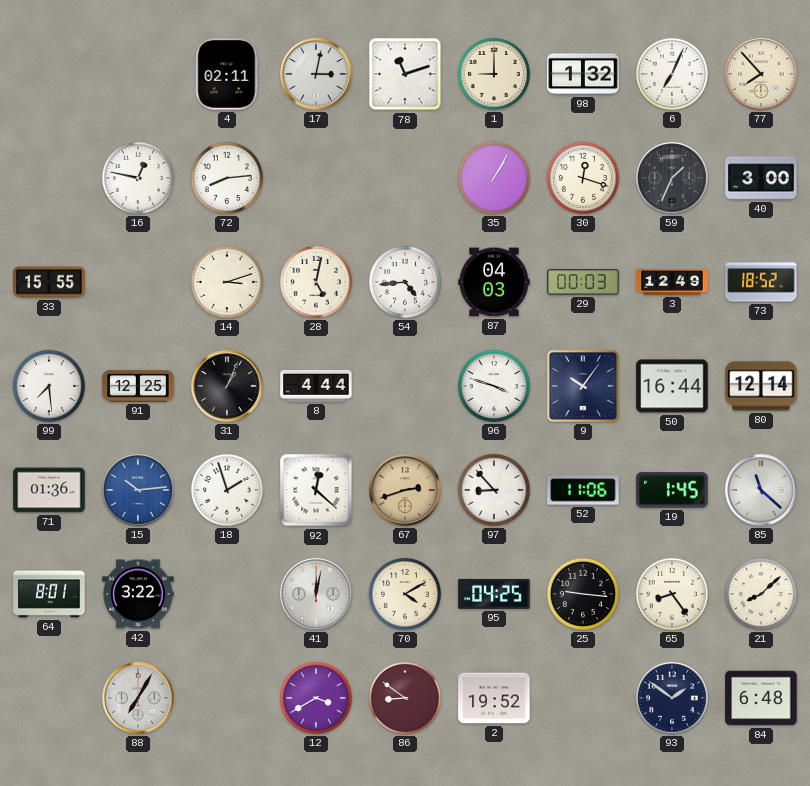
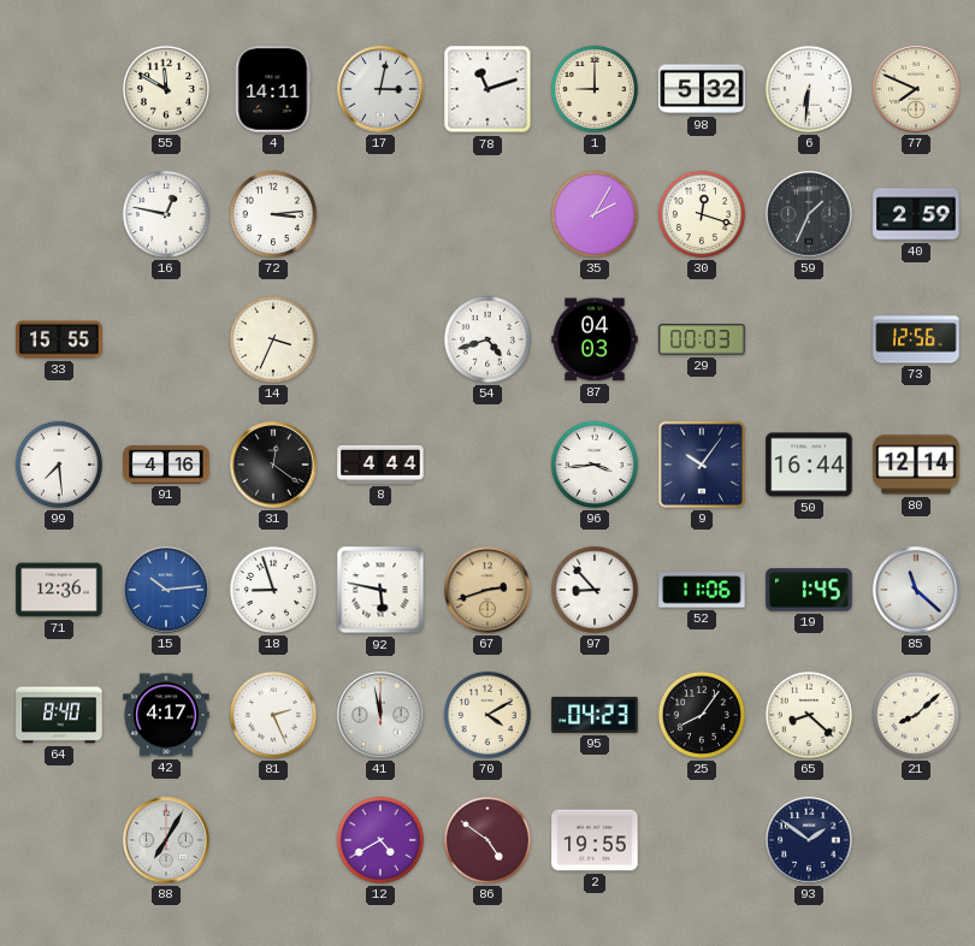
55: none -> 11:50 (166, 89)
4: 02:11 -> 14:11 (273, 89)
98: 1:32 -> 5:32 (702, 89)
6: 7:04 -> 6:31 (809, 89)
77: 7:53 -> 7:49 (916, 89)
72: 8:14 -> 3:14 (273, 214)
35: 1:05 -> 2:05 (595, 214)
40: 3:00 -> 2:59 (916, 214)
14: 3:12 -> 3:34 (273, 339)
28: 5:02 -> none (316, 282)
54: 4:44 -> 4:42 (487, 339)
3: 12:49 -> none (672, 282)
73: 18:52 -> 12:56 (916, 339)
91: 12:25 -> 4:16 (166, 465)
31: 1:04 -> 12:21 (273, 465)
96: 3:48 -> 3:44 (595, 465)
71: 01:36 -> 12:36 (59, 590)
18: 1:57 -> 8:57 (273, 590)
92: 12:22 -> 5:47 (380, 590)
64: 8:01 -> 8:40 (59, 715)
42: 3:22 -> 4:17 (166, 715)
81: none -> 2:26 (273, 715)
41: 12:02 -> 11:58 (380, 715)
95: 04:25 -> 04:23 (595, 715)
25: 9:16 -> 8:06 (702, 715)
65: 8:24 -> 8:22 (809, 715)
12: 3:40 -> 4:40 (380, 840)
86: 8:51 -> 4:51 (487, 840)
2: 19:52 -> 19:55 (595, 840)
84: 6:48 -> none (761, 698)
